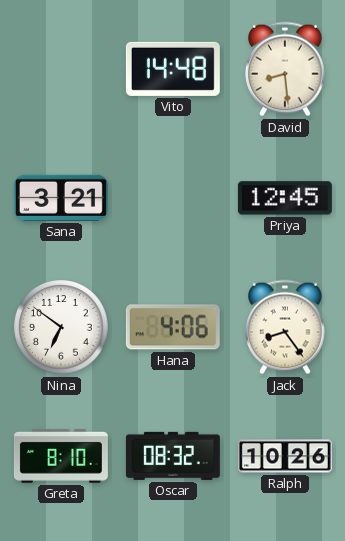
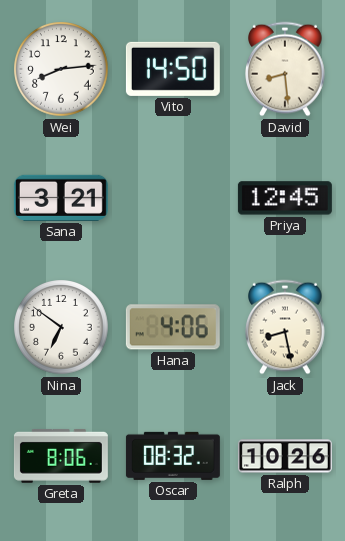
Wei: none -> 8:14 (61, 69)
Vito: 14:48 -> 14:50 (173, 69)
Jack: 8:24 -> 8:28 (285, 327)
Greta: 8:10 -> 8:06 (61, 456)
